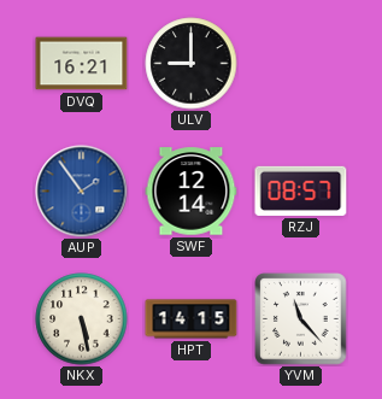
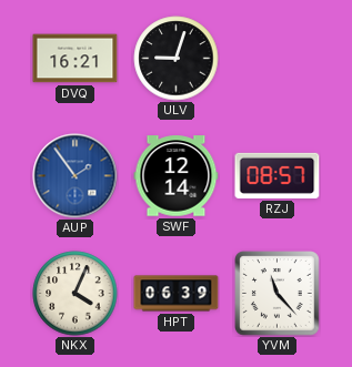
ULV: 9:00 -> 9:03 (177, 59)
NKX: 5:28 -> 4:04 (76, 294)
HPT: 14:15 -> 06:39 (177, 294)
